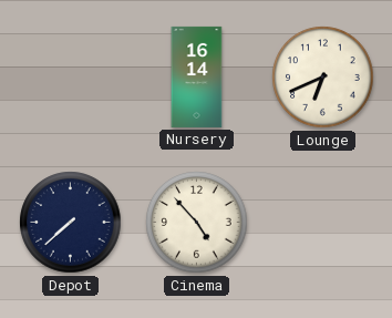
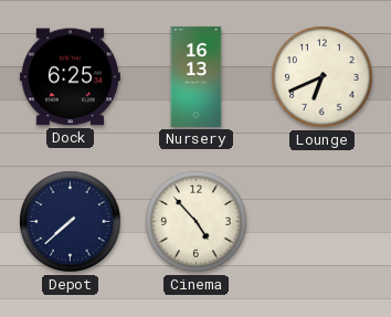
Dock: none -> 6:25 (70, 77)
Nursery: 16:14 -> 16:13 (197, 76)
